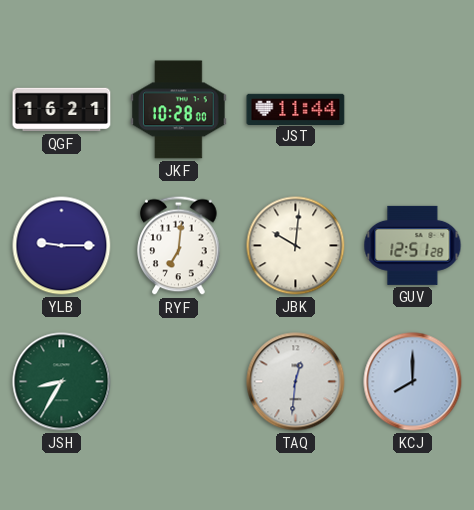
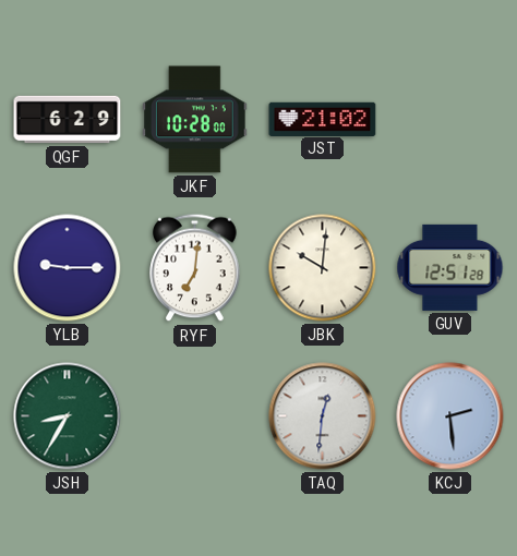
QGF: 16:21 -> 6:29 (68, 120)
JST: 11:44 -> 21:02 (323, 119)
KCJ: 8:00 -> 2:29 (450, 416)
